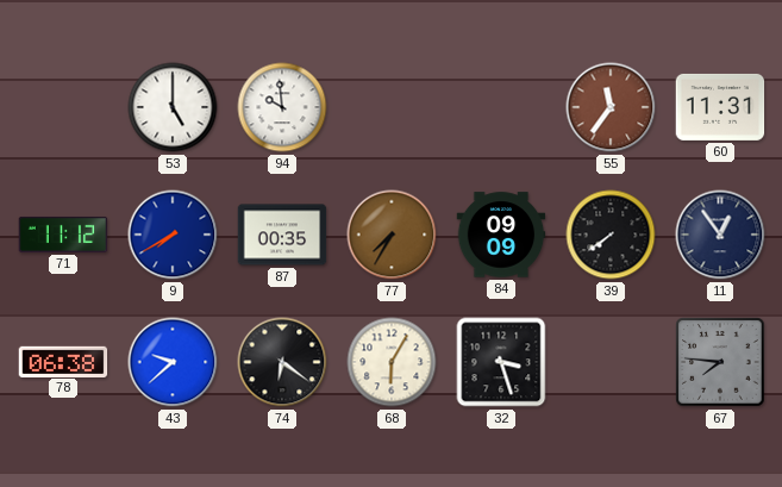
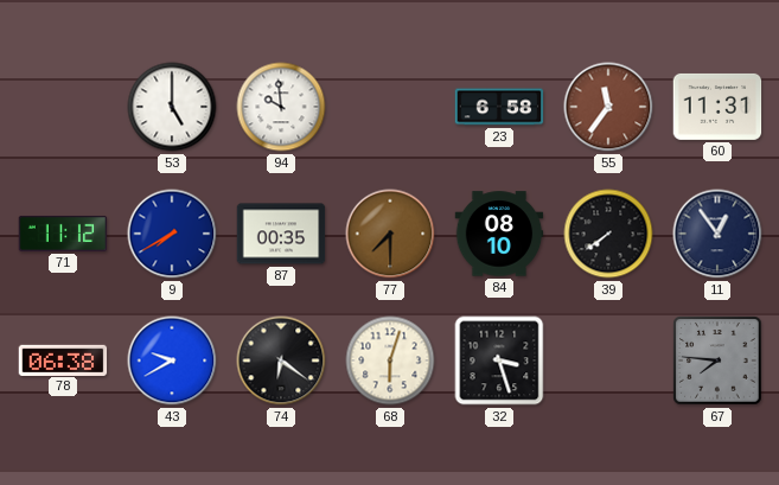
23: none -> 6:58 (499, 107)
77: 7:35 -> 7:30 (390, 234)
84: 09:09 -> 08:10 (499, 234)
43: 9:38 -> 9:40 (172, 360)
68: 6:05 -> 6:03 (390, 360)
